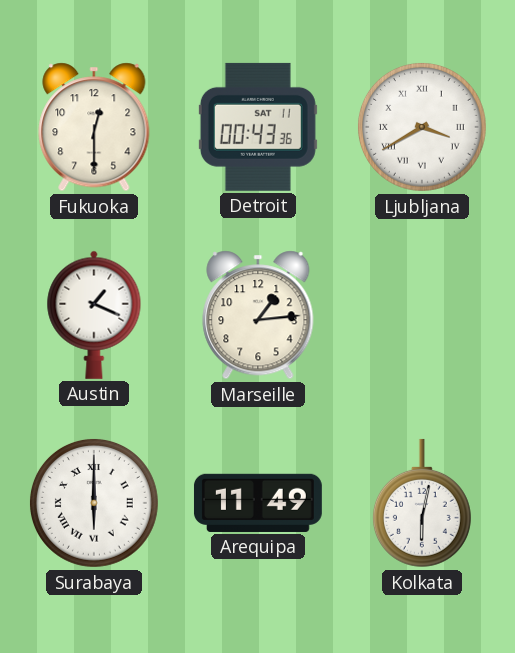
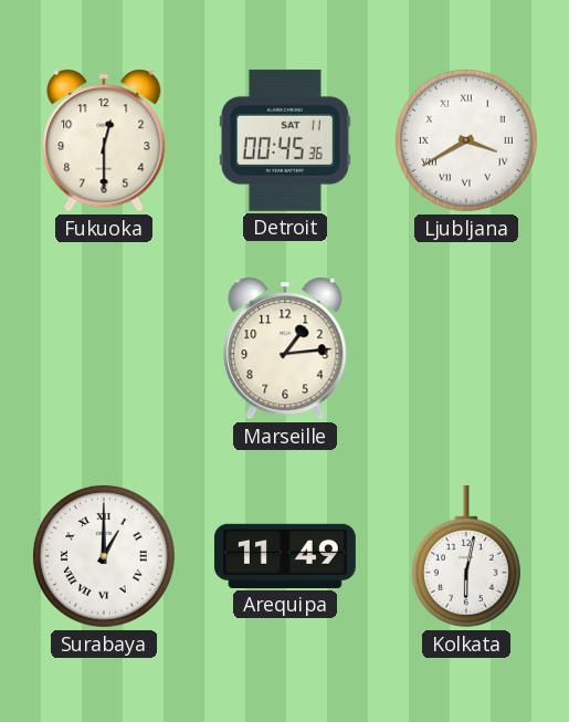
Detroit: 00:43 -> 00:45 (285, 140)
Austin: 1:19 -> none (94, 315)
Surabaya: 6:00 -> 1:00 (104, 556)
